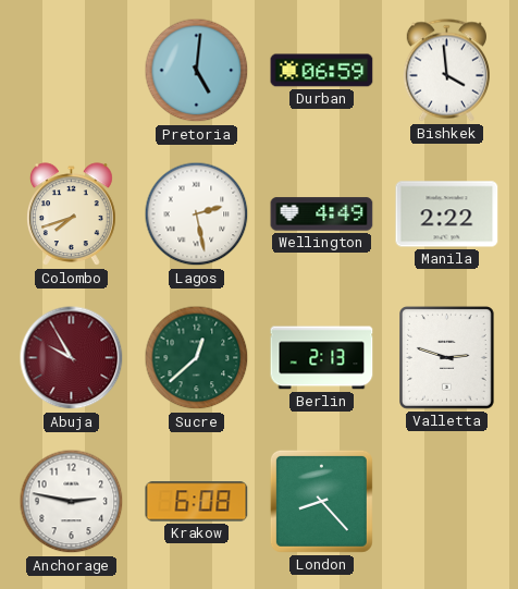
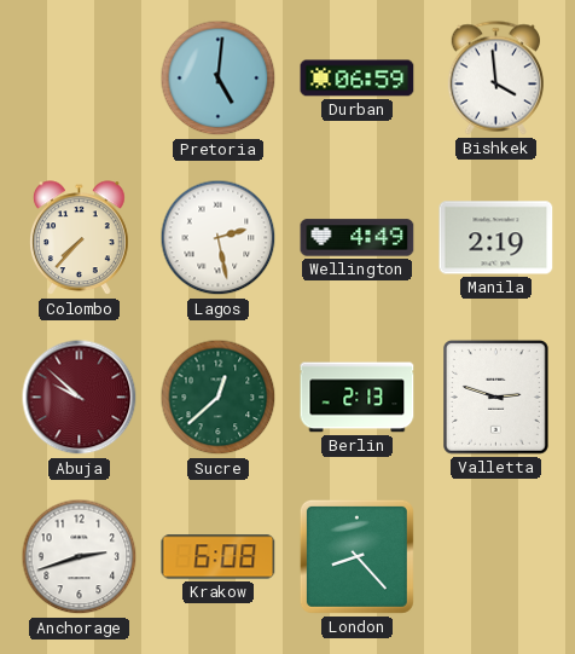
Colombo: 7:42 -> 7:37 (80, 238)
Manila: 2:22 -> 2:19 (496, 238)
Abuja: 9:55 -> 9:52 (80, 398)
Anchorage: 2:47 -> 2:42 (80, 557)
